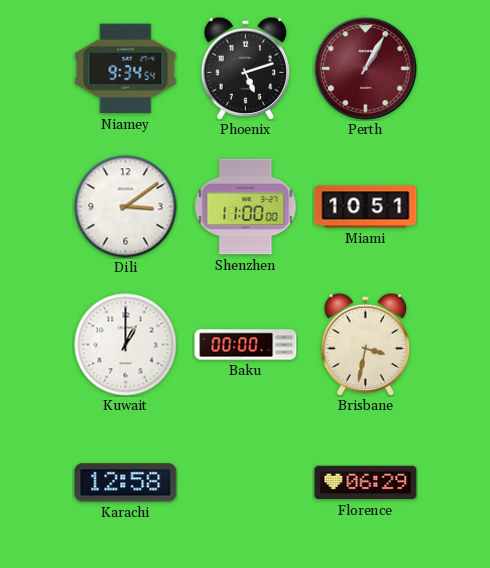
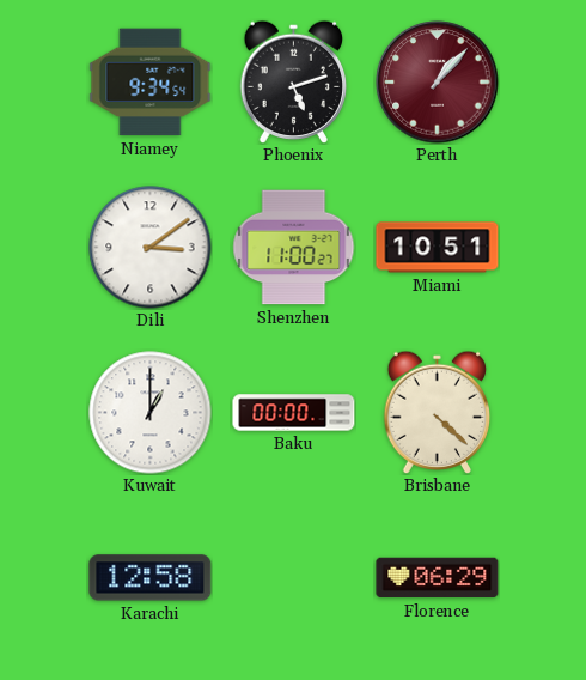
Perth: 1:05 -> 1:07 (438, 83)
Shenzhen: 11:00:00 -> 11:00:27 (294, 248)
Brisbane: 3:32 -> 4:22 (438, 412)
